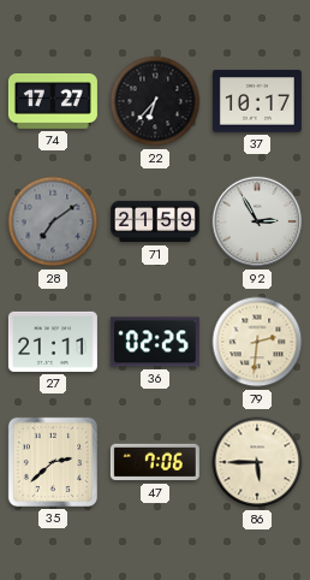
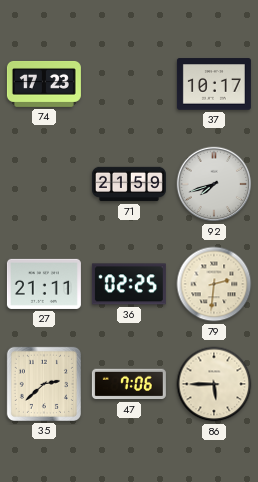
74: 17:27 -> 17:23 (44, 84)
22: 6:37 -> none (155, 101)
28: 7:09 -> none (53, 221)
92: 2:55 -> 7:42 (214, 184)
